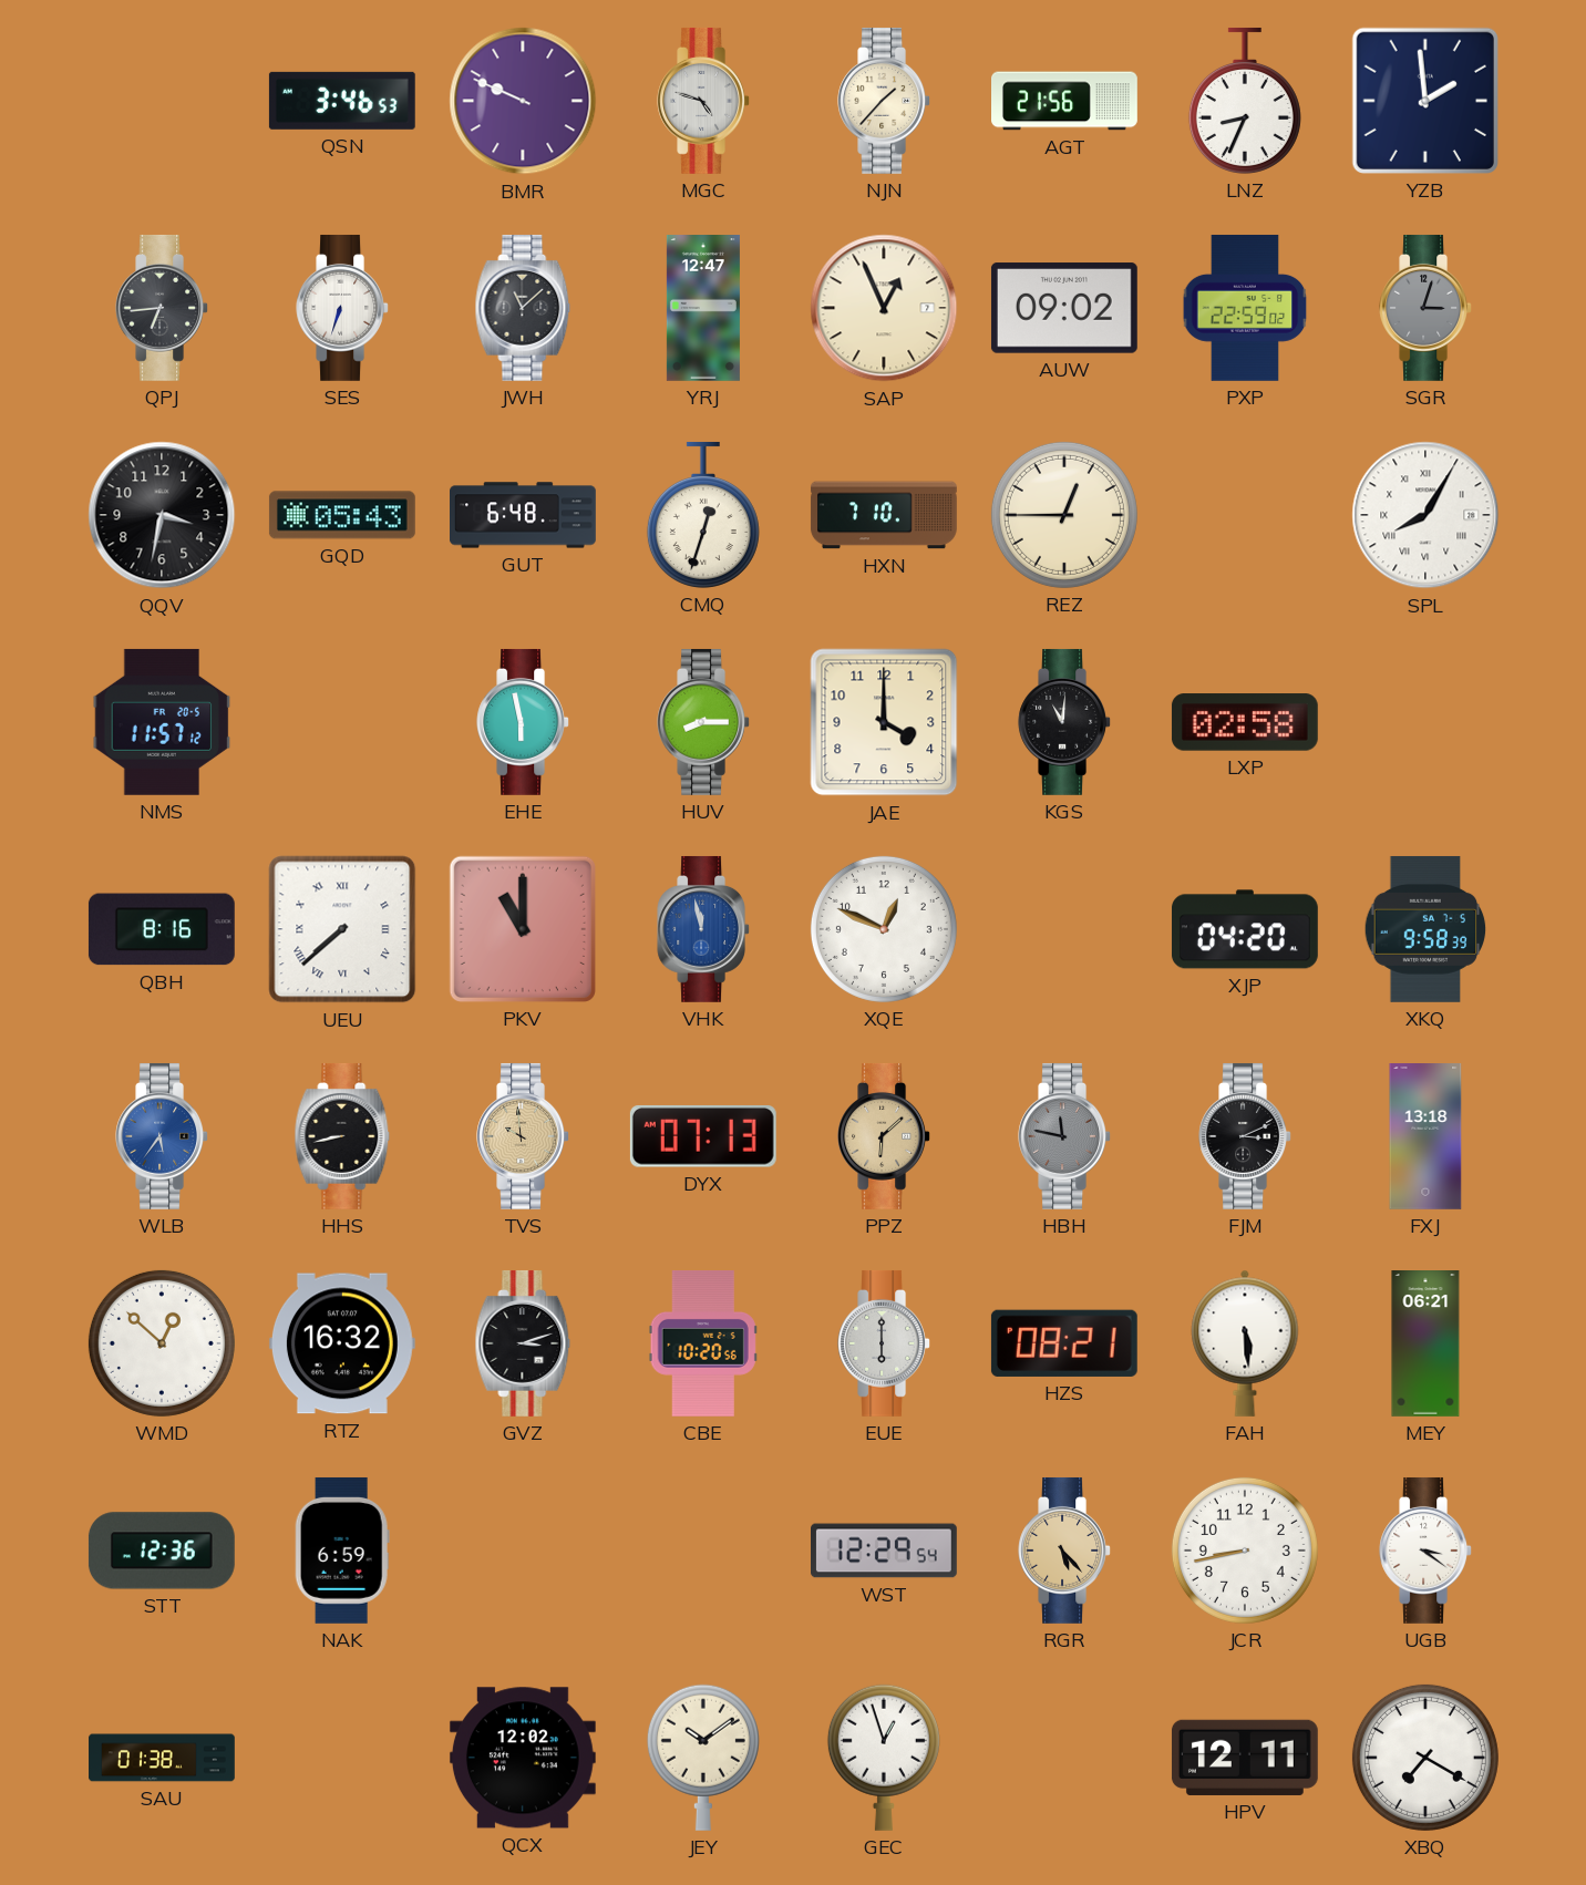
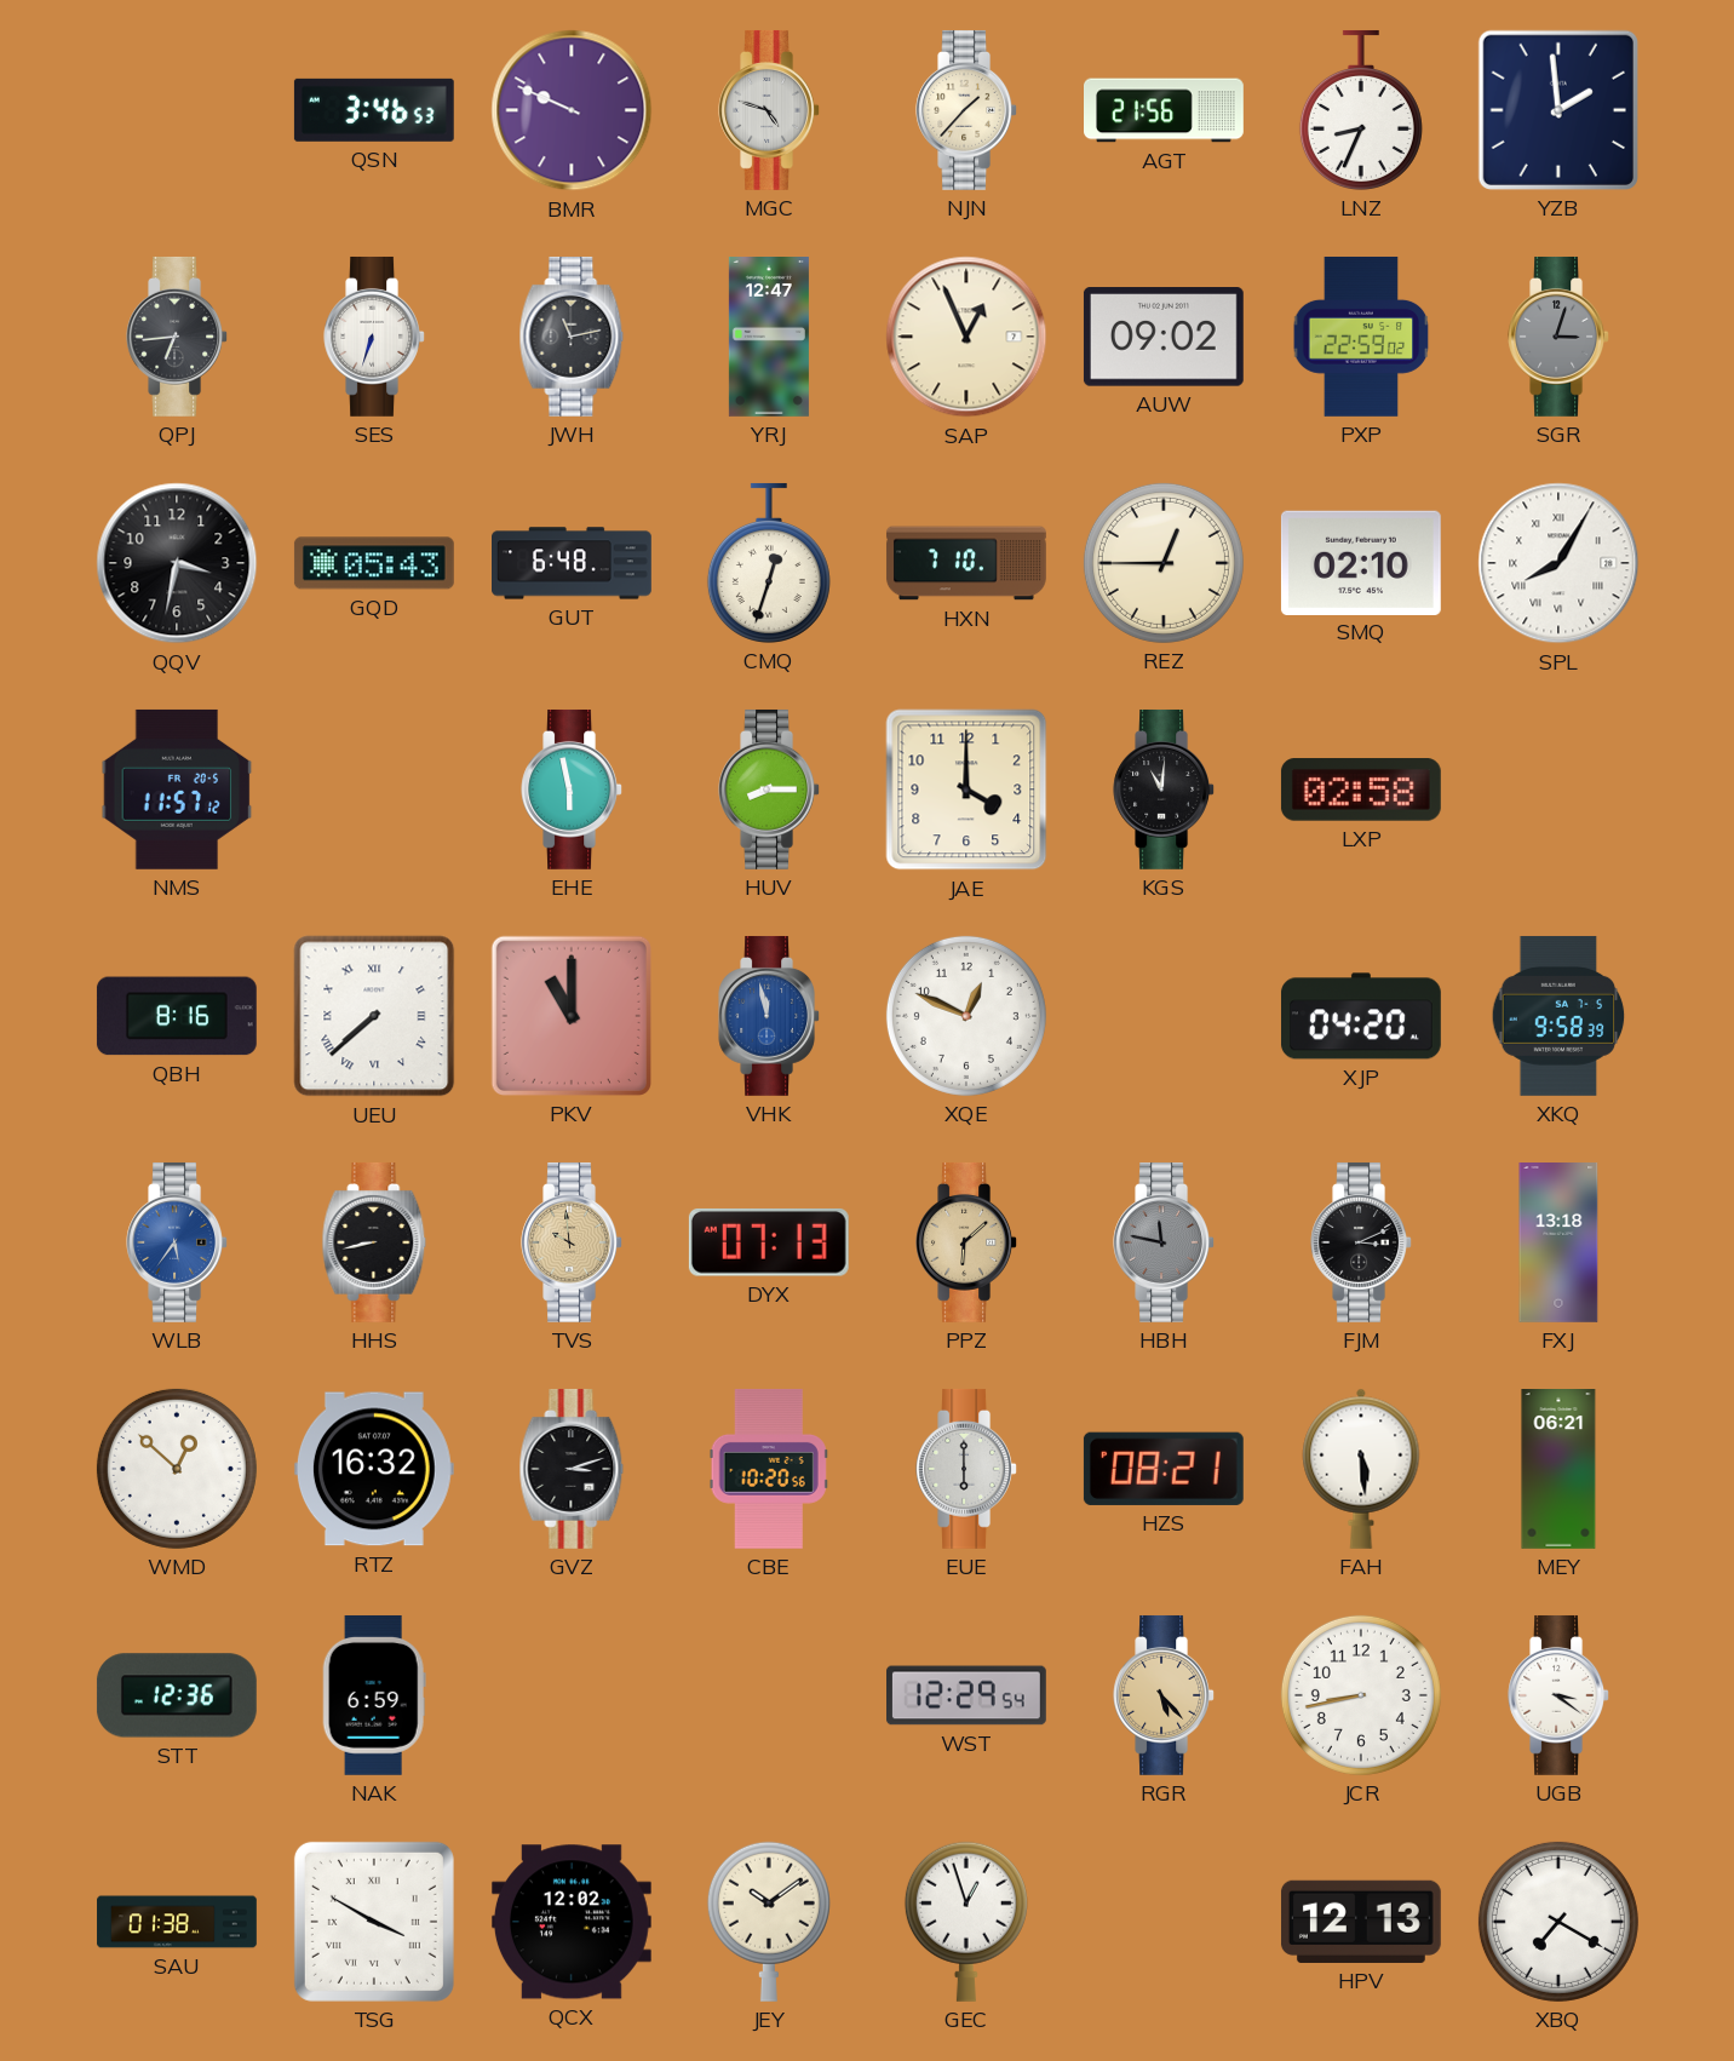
JWH: 11:08 -> 11:13 (572, 337)
SMQ: none -> 02:10 (1361, 562)
TSG: none -> 3:50 (374, 1922)
HPV: 12:11 -> 12:13 (1361, 1922)
